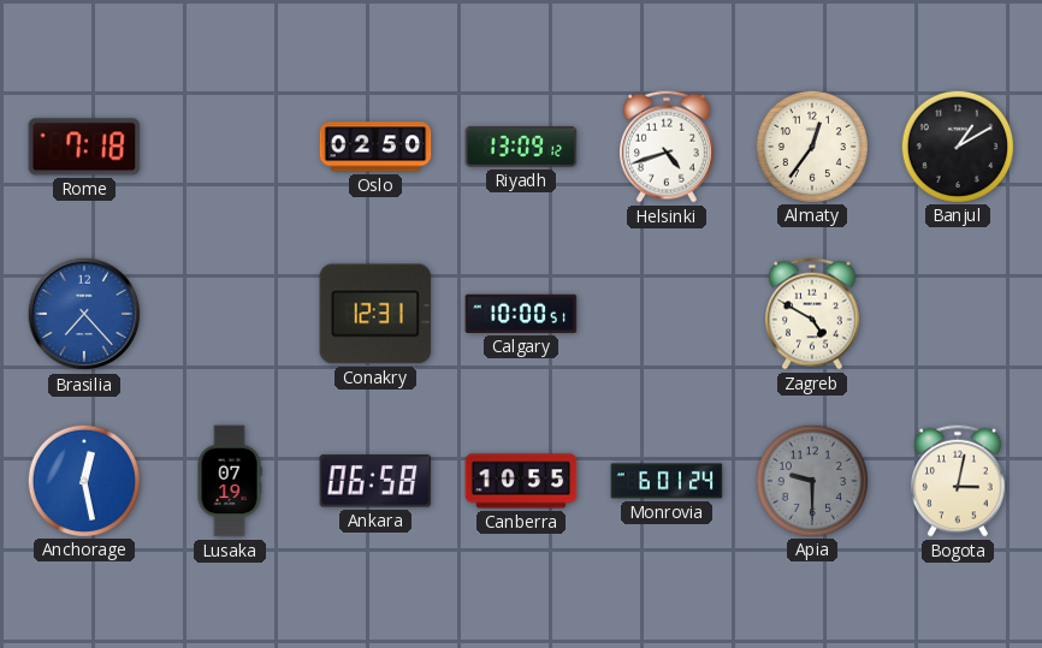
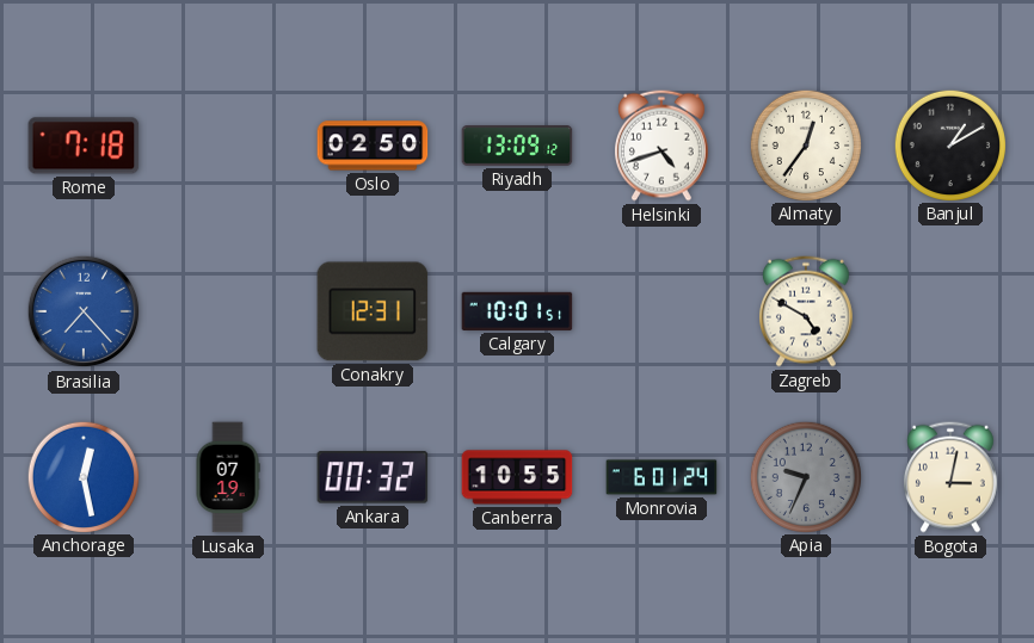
Calgary: 10:00 -> 10:01 (517, 311)
Ankara: 06:58 -> 00:32 (373, 477)
Apia: 9:30 -> 9:34 (805, 476)
